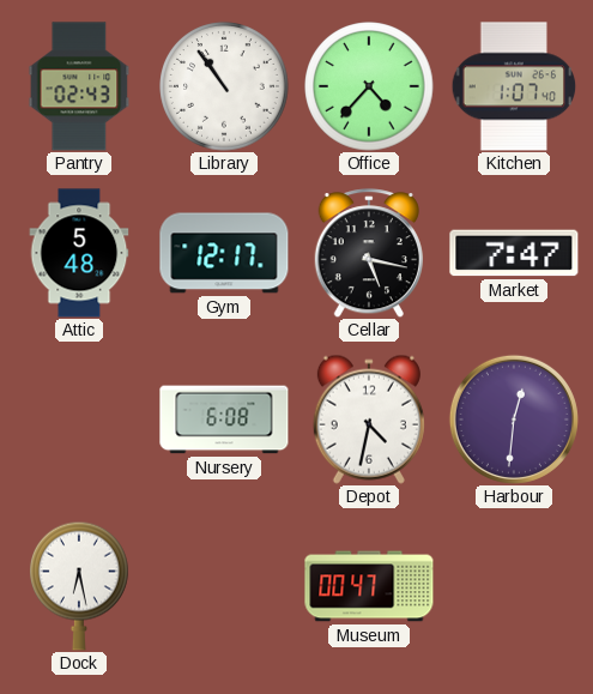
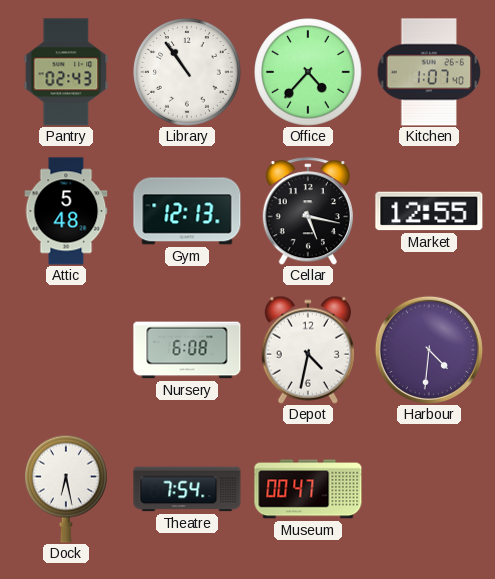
Gym: 12:17 -> 12:13 (187, 211)
Market: 7:47 -> 12:55 (429, 211)
Harbour: 12:31 -> 4:31 (429, 350)
Theatre: none -> 7:54 (187, 489)
